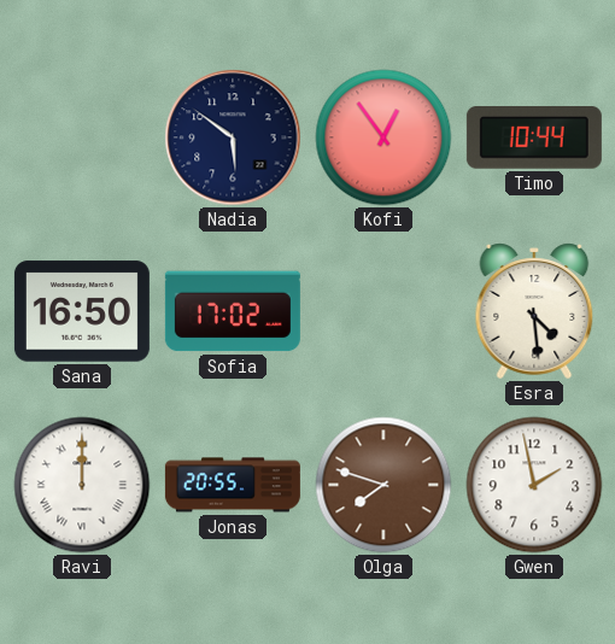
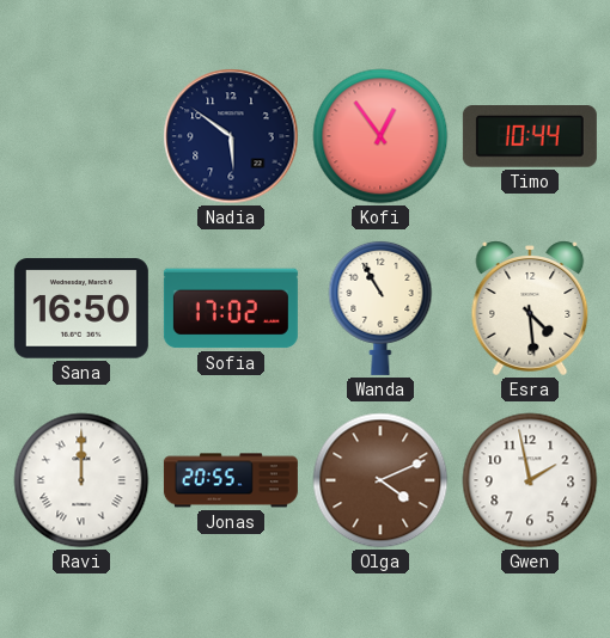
Wanda: none -> 10:55 (380, 307)
Olga: 7:48 -> 4:11 (380, 480)
